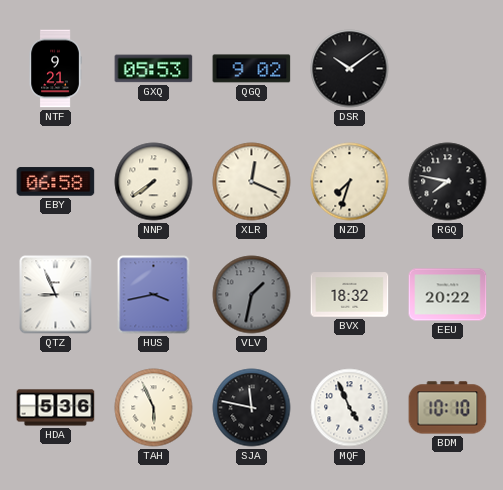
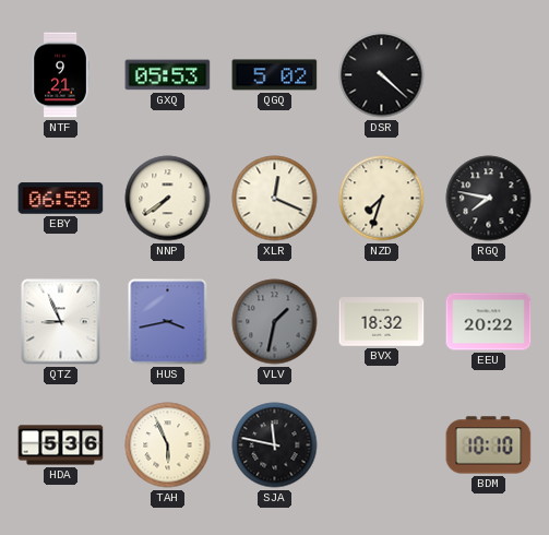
QGQ: 9:02 -> 5:02 (275, 75)
DSR: 10:09 -> 4:22 (382, 75)
MQF: 4:56 -> none (350, 408)
